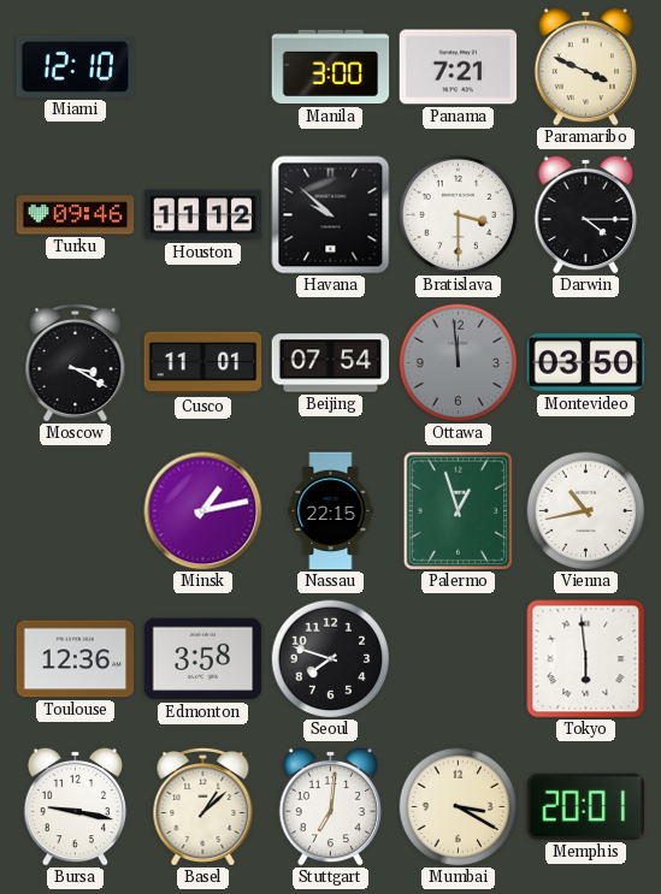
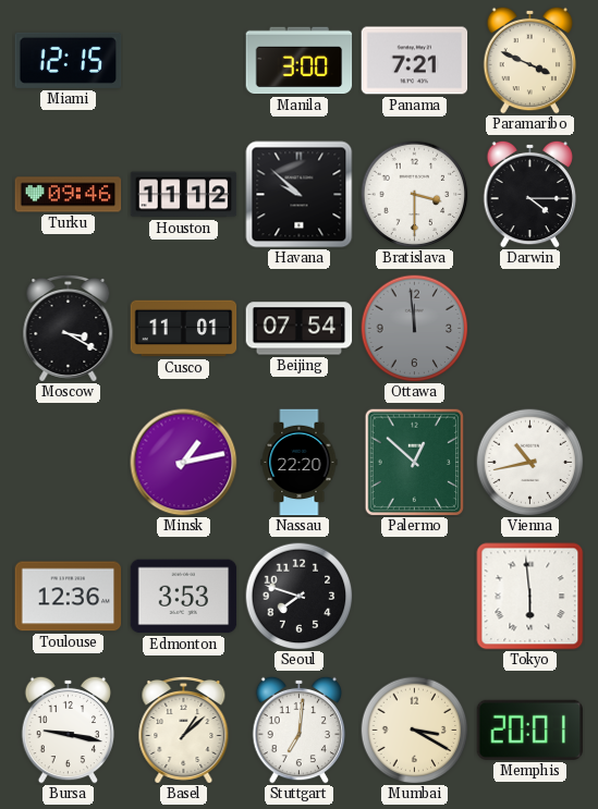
Miami: 12:10 -> 12:15 (69, 60)
Montevideo: 03:50 -> none (586, 363)
Nassau: 22:15 -> 22:20 (300, 463)
Palermo: 12:57 -> 12:52 (414, 462)
Edmonton: 3:58 -> 3:53 (184, 597)
